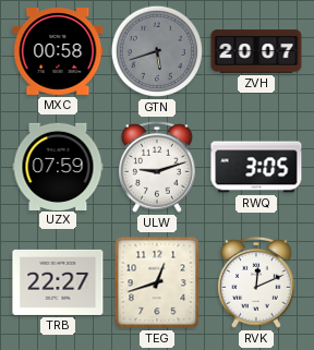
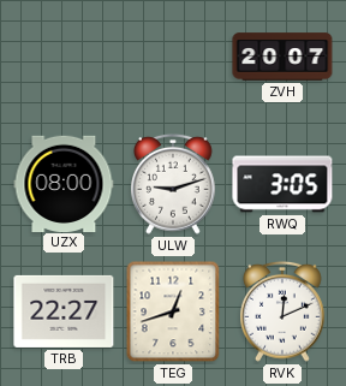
MXC: 00:58 -> none (58, 52)
GTN: 5:42 -> none (157, 51)
UZX: 07:59 -> 08:00 (64, 183)
